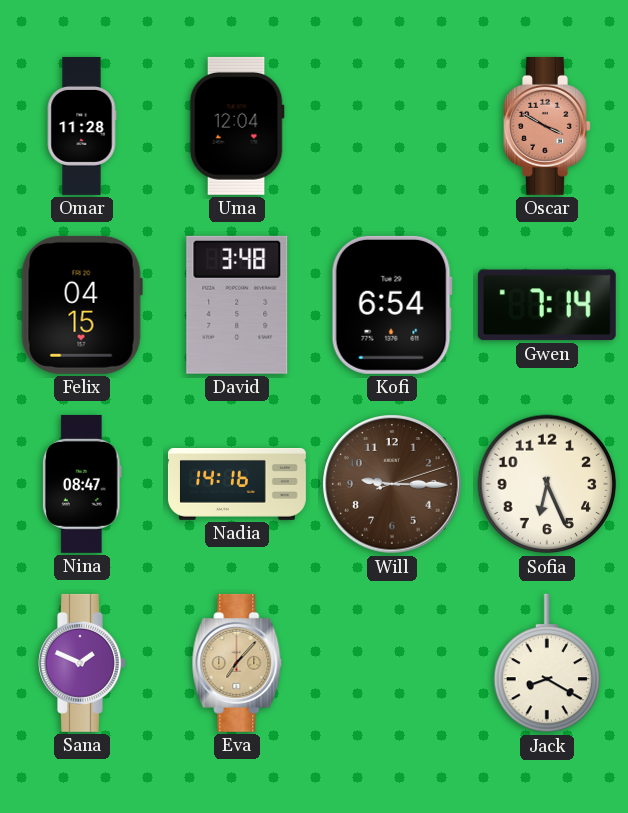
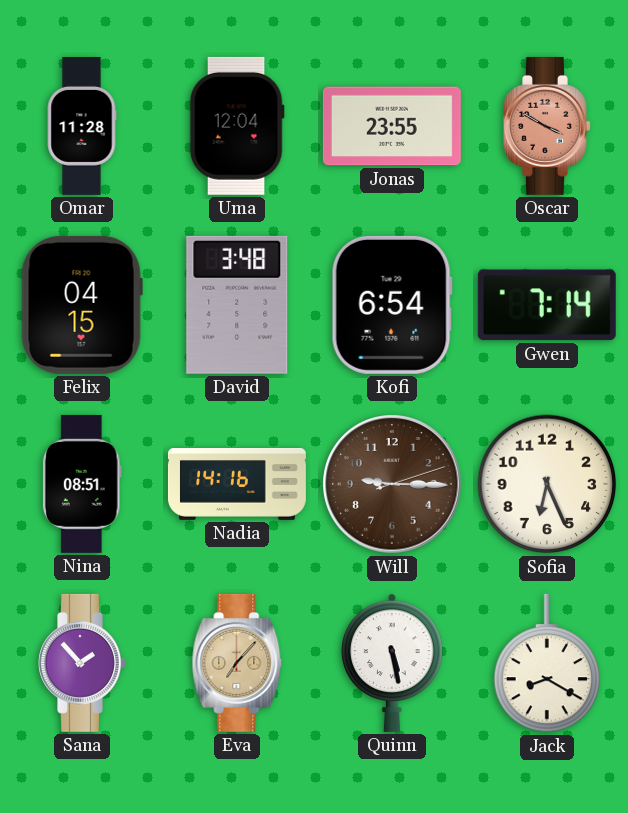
Jonas: none -> 23:55 (392, 126)
Nina: 08:47 -> 08:51 (82, 484)
Sana: 1:49 -> 1:53 (82, 663)
Quinn: none -> 5:28 (392, 663)
